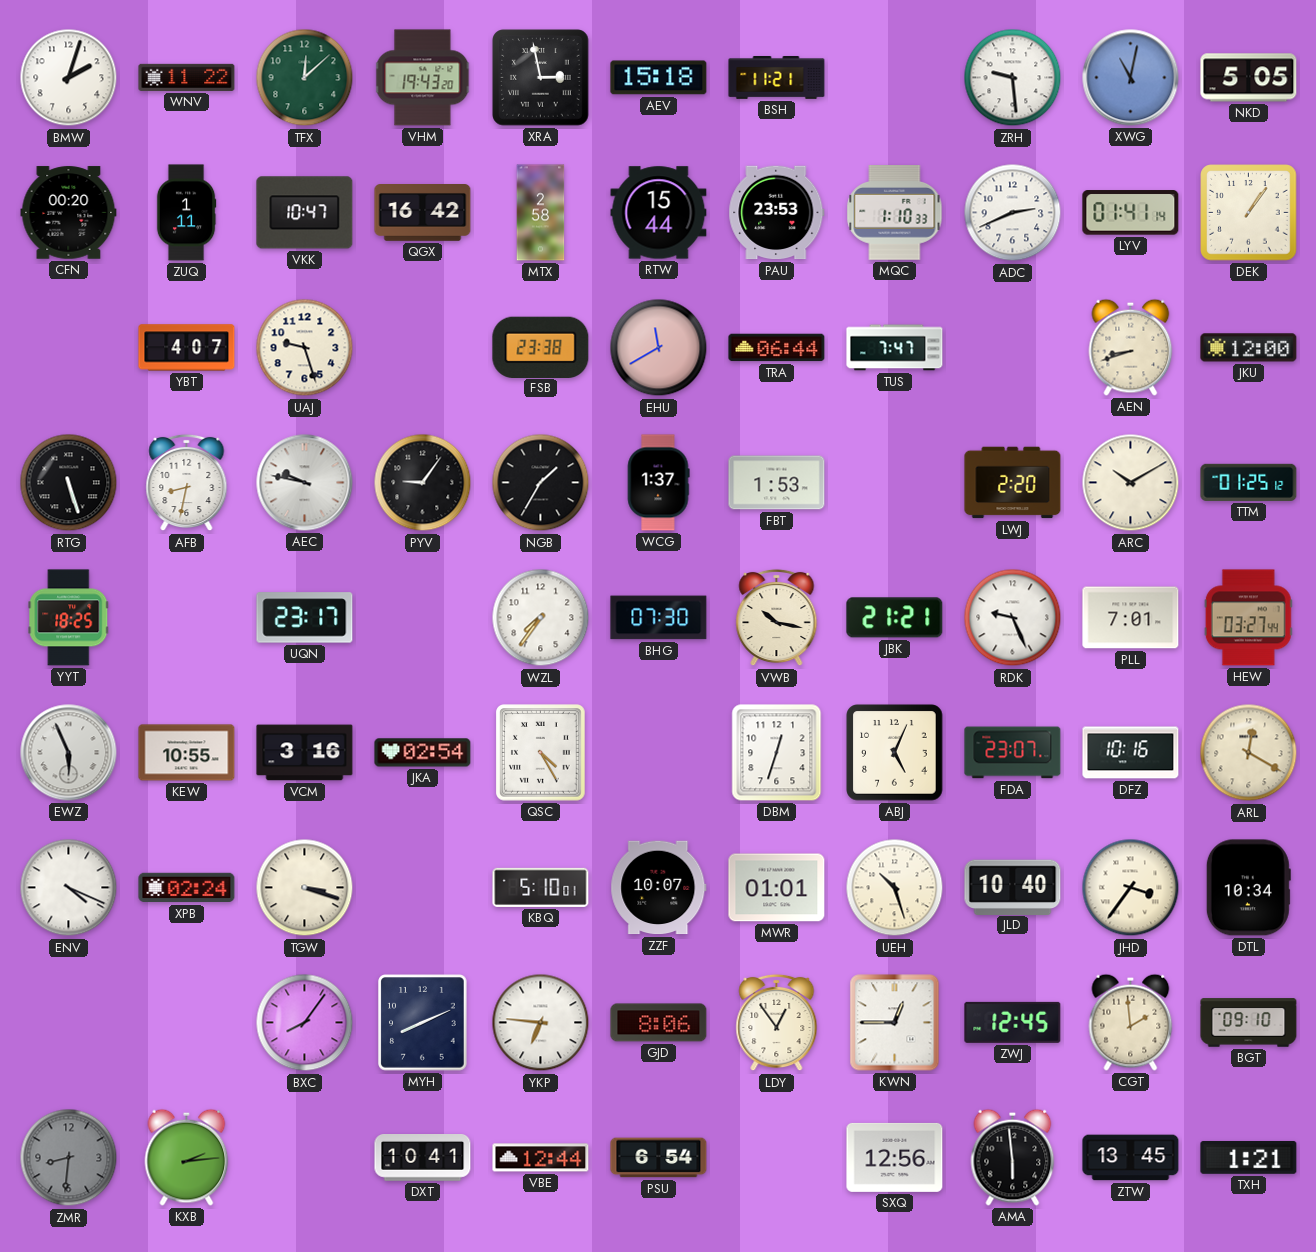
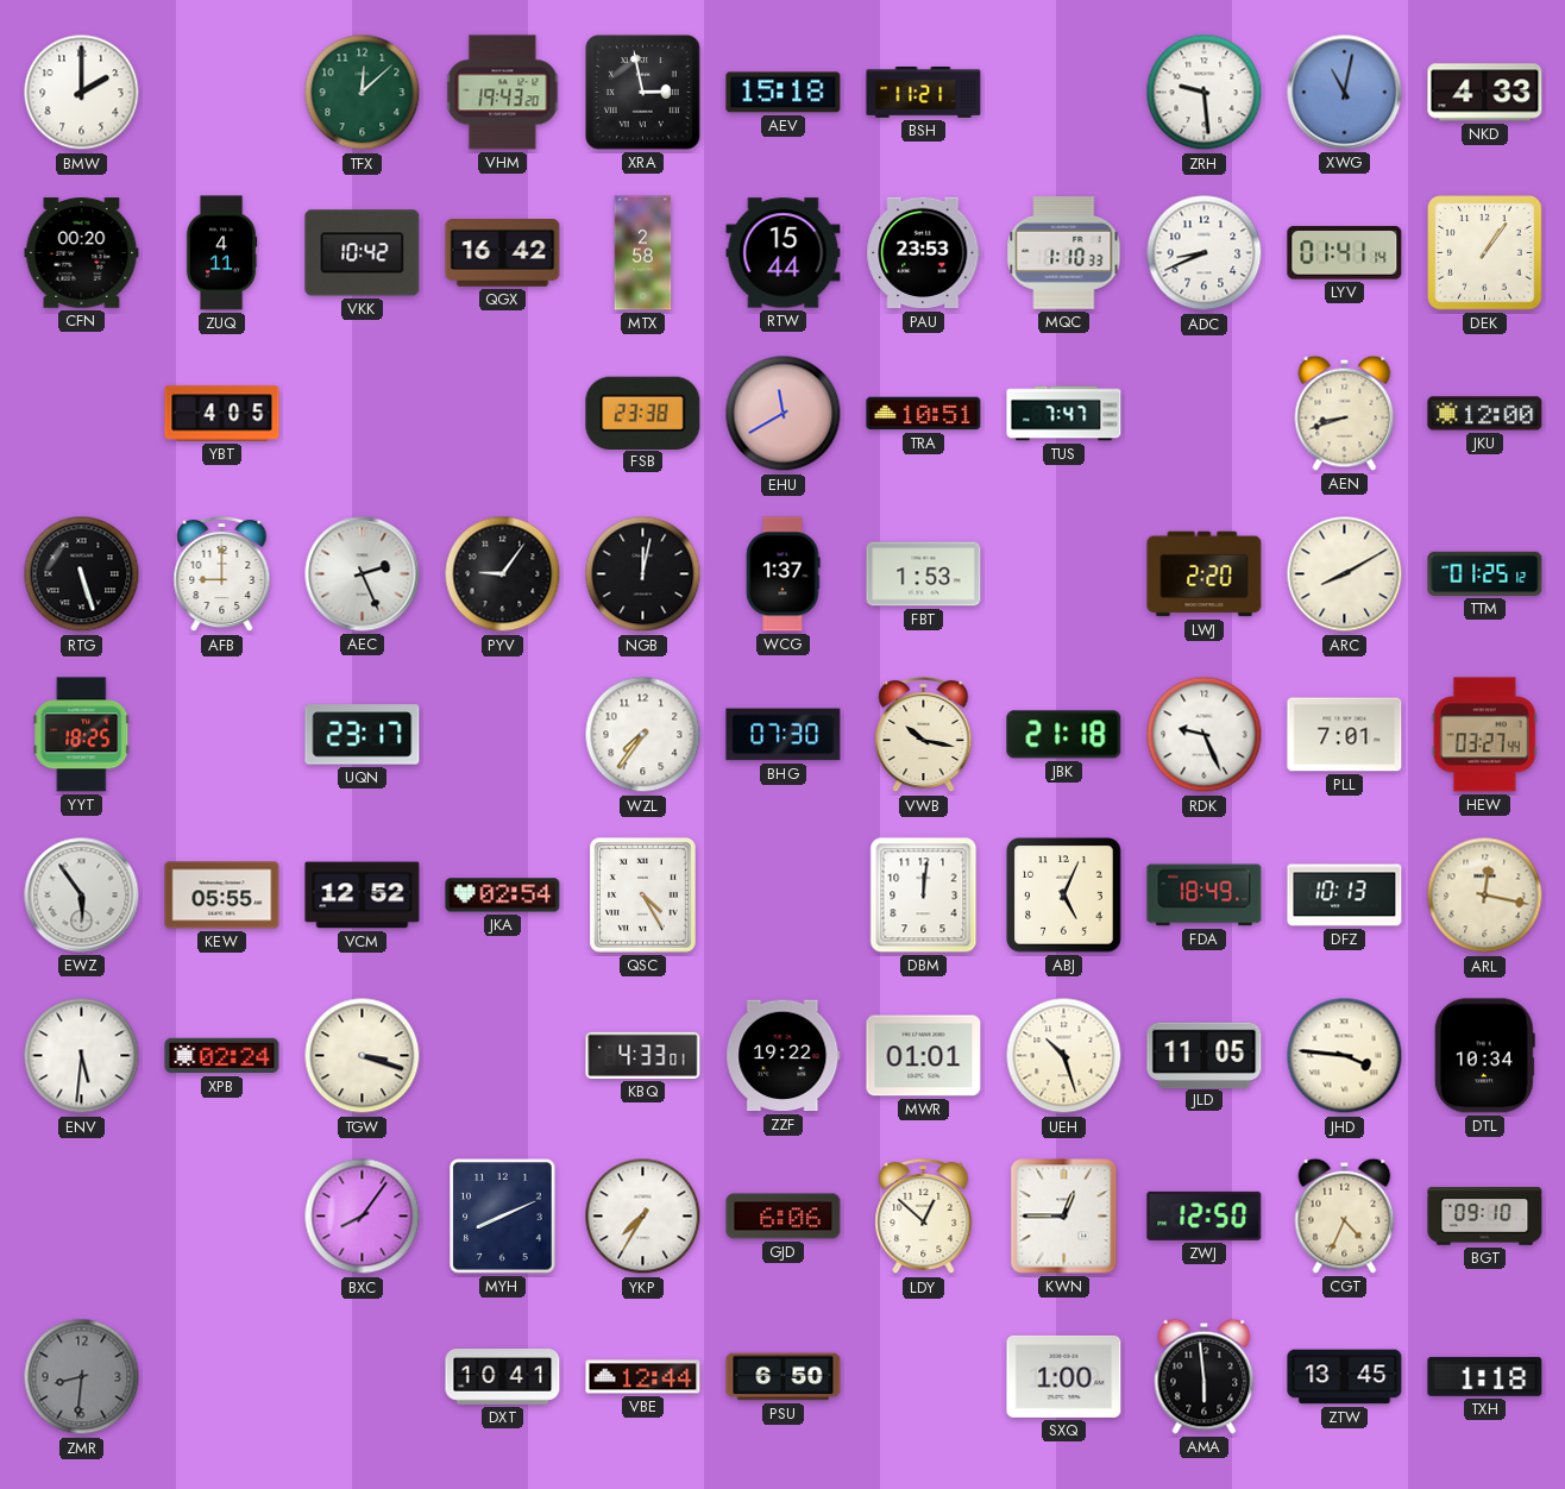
BMW: 2:03 -> 2:00 (82, 93)
WNV: 11:22 -> none (187, 77)
NKD: 5:05 -> 4:33 (1485, 93)
ZUQ: 1:11 -> 4:11 (221, 253)
VKK: 10:47 -> 10:42 (363, 253)
ADC: 2:41 -> 8:41 (1205, 253)
YBT: 4:07 -> 4:05 (222, 414)
UAJ: 9:27 -> none (305, 348)
TRA: 06:44 -> 10:51 (924, 414)
AFB: 8:32 -> 9:00 (222, 574)
AEC: 9:47 -> 2:26 (363, 574)
NGB: 1:35 -> 12:02 (643, 574)
ARC: 10:10 -> 8:10 (1345, 574)
JBK: 21:21 -> 21:18 (1064, 735)
EWZ: 5:56 -> 5:54 (82, 896)
KEW: 10:55 -> 05:55 (222, 896)
VCM: 3:16 -> 12:52 (363, 896)
DBM: 12:33 -> 12:01 (924, 896)
FDA: 23:07 -> 18:49 (1205, 896)
DFZ: 10:16 -> 10:13 (1345, 896)
ARL: 12:20 -> 12:17 (1485, 896)
ENV: 4:19 -> 5:31 (82, 1056)
KBQ: 5:10 -> 4:33 (643, 1055)
ZZF: 10:07 -> 19:22 (784, 1056)
JLD: 10:40 -> 11:05 (1205, 1055)
JHD: 3:36 -> 3:46 (1345, 1056)
YKP: 6:46 -> 7:35 (643, 1217)
GJD: 8:06 -> 6:06 (784, 1217)
LDY: 12:54 -> 12:52 (924, 1217)
ZWJ: 12:45 -> 12:50 (1205, 1215)
CGT: 1:59 -> 4:34 (1345, 1215)
KXB: 2:14 -> none (187, 1157)
PSU: 6:54 -> 6:50 (784, 1377)
SXQ: 12:56 -> 1:00 (1064, 1376)
TXH: 1:21 -> 1:18 (1485, 1376)
